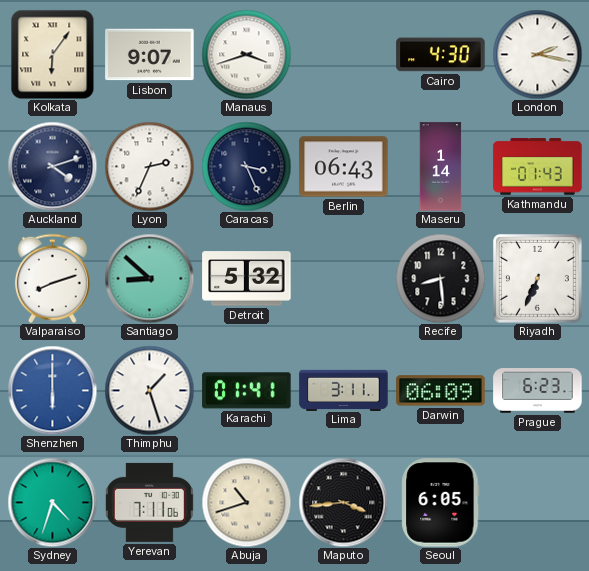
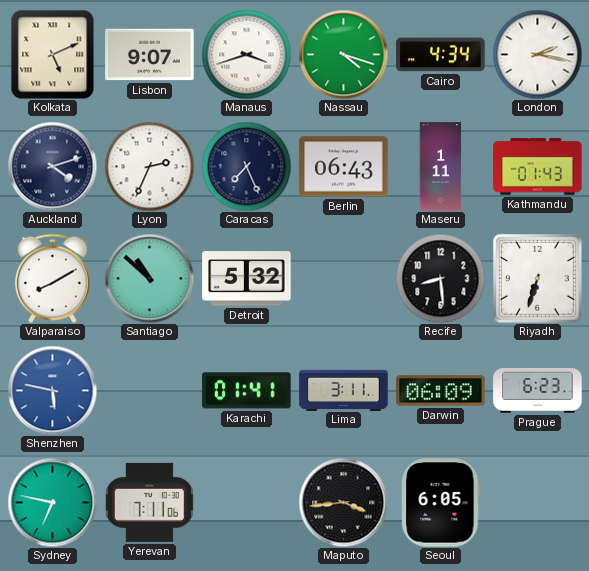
Kolkata: 6:06 -> 5:11 (53, 54)
Nassau: none -> 4:18 (343, 54)
Cairo: 4:30 -> 4:34 (441, 55)
Caracas: 3:26 -> 7:26 (246, 166)
Maseru: 1:14 -> 1:11 (441, 167)
Valparaiso: 8:12 -> 8:10 (52, 278)
Santiago: 8:52 -> 10:52 (149, 278)
Riyadh: 6:34 -> 6:33 (538, 279)
Shenzhen: 6:00 -> 5:47 (52, 390)
Thimphu: 1:27 -> none (149, 390)
Sydney: 4:33 -> 6:47 (52, 502)
Abuja: 10:42 -> none (246, 502)
